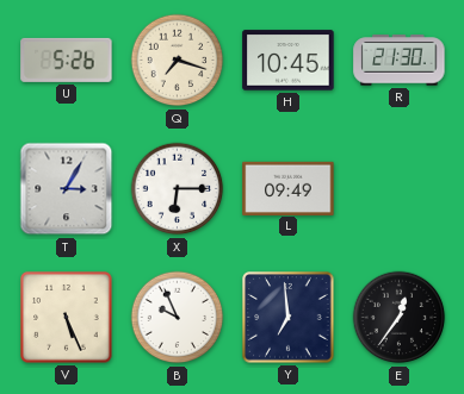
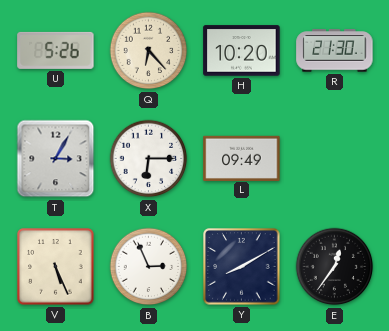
Q: 7:18 -> 6:23 (149, 51)
H: 10:45 -> 10:20 (242, 51)
B: 9:56 -> 2:56 (149, 267)
Y: 6:59 -> 8:10 (242, 267)
